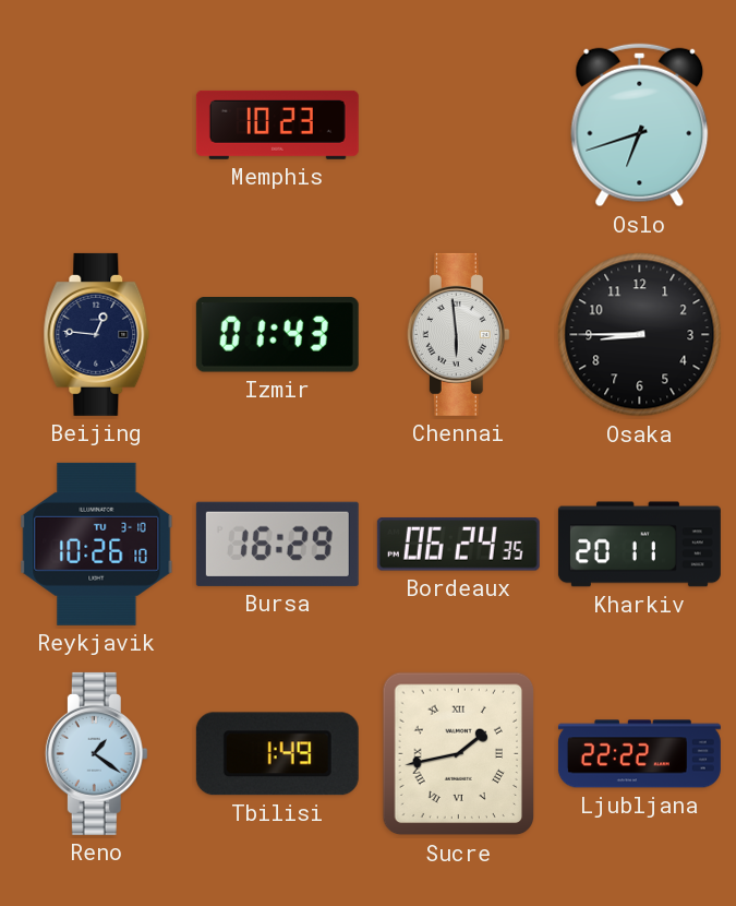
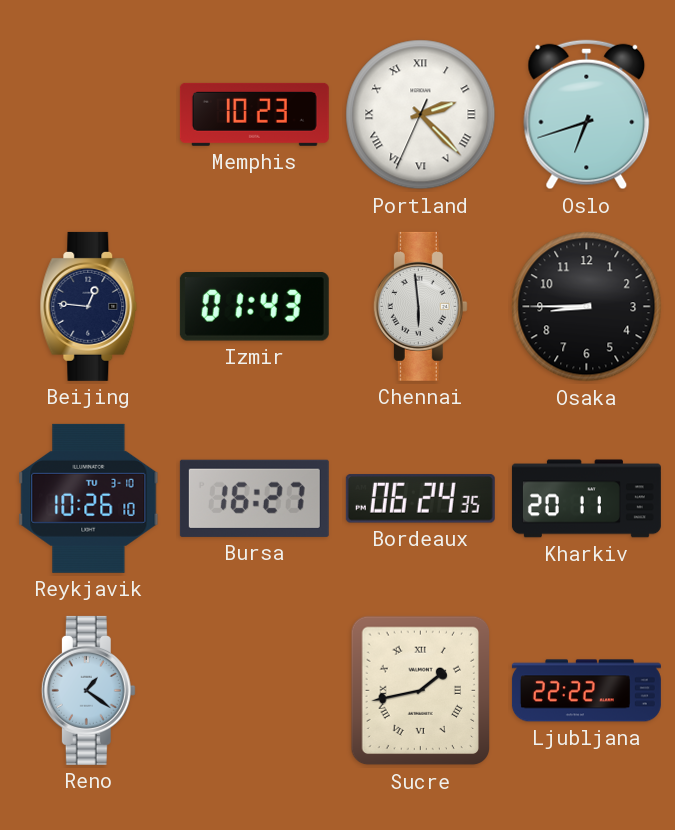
Portland: none -> 2:22 (421, 115)
Bursa: 16:29 -> 16:27 (254, 498)
Tbilisi: 1:49 -> none (277, 754)
